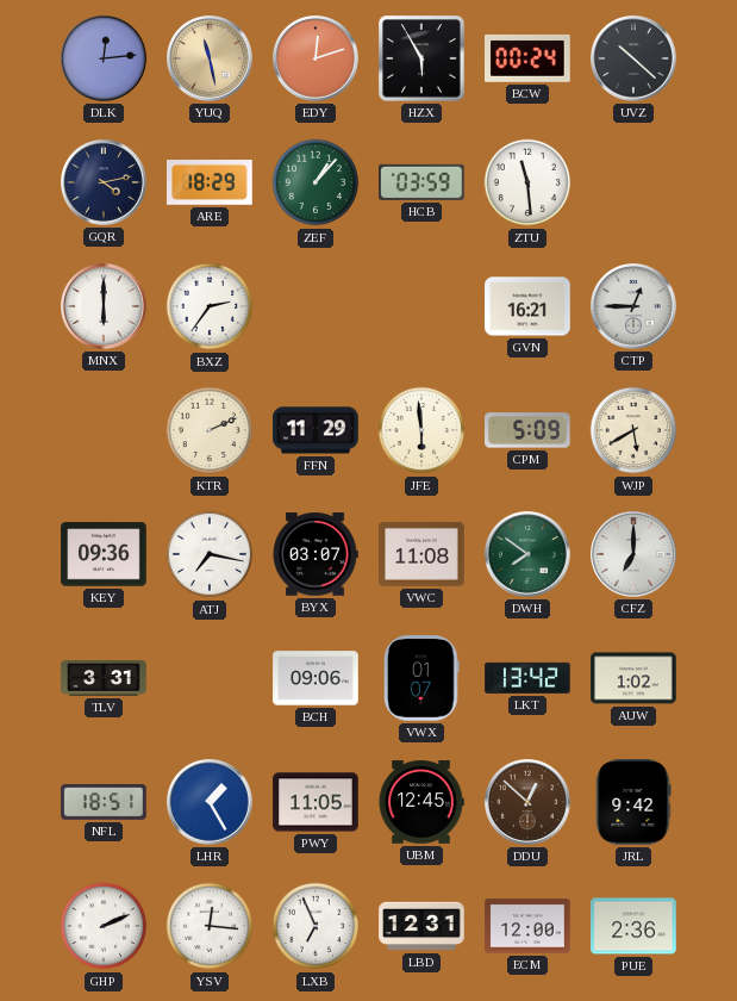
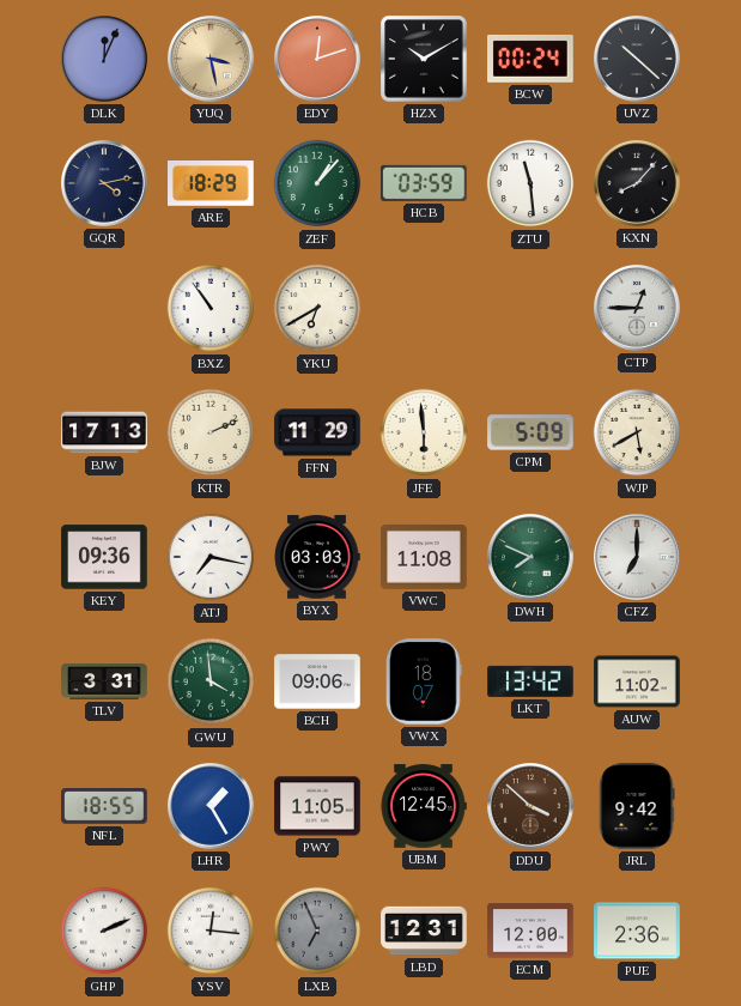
DLK: 12:14 -> 12:04 (105, 60)
YUQ: 11:28 -> 3:28 (212, 60)
HZX: 5:55 -> 10:10 (424, 59)
KXN: none -> 8:07 (638, 184)
MNX: 6:00 -> none (105, 307)
BXZ: 2:36 -> 10:54 (211, 308)
YKU: none -> 6:40 (317, 308)
GVN: 16:21 -> none (527, 306)
BJW: none -> 17:13 (104, 432)
BYX: 03:07 -> 03:03 (317, 557)
DWH: 7:51 -> 7:49 (532, 558)
GWU: none -> 3:59 (211, 681)
VWX: 01:07 -> 18:07 (424, 681)
AUW: 1:02 -> 11:02 (637, 681)
NFL: 18:51 -> 18:55 (104, 806)
DDU: 12:52 -> 3:52 (532, 807)
LXB dial: white -> grey (317, 931)
